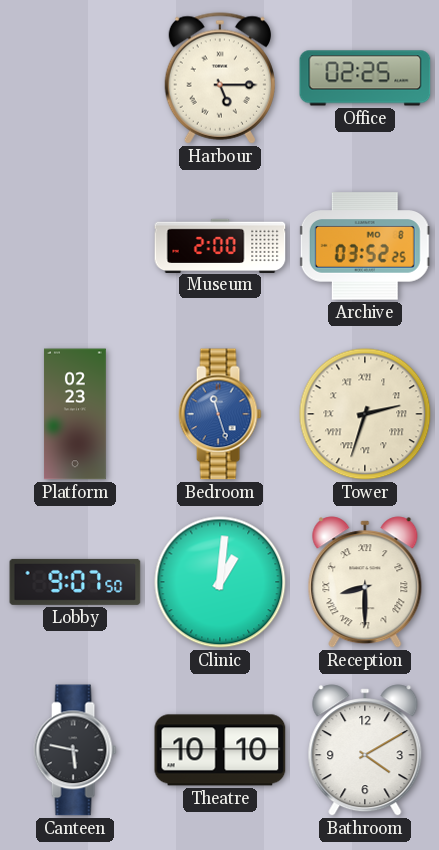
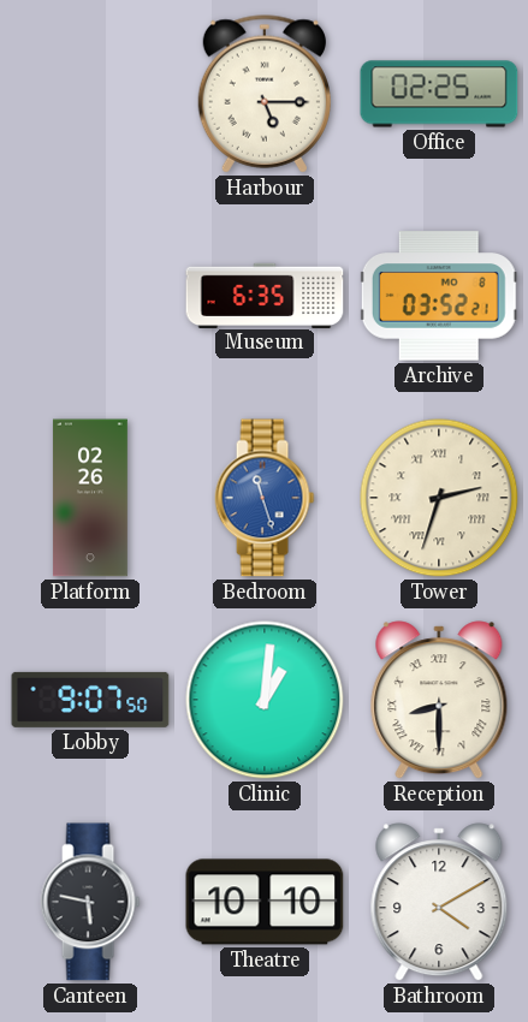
Museum: 2:00 -> 6:35 (265, 295)
Archive: 03:52:25 -> 03:52:21 (439, 296)
Platform: 02:23 -> 02:26 (90, 498)
